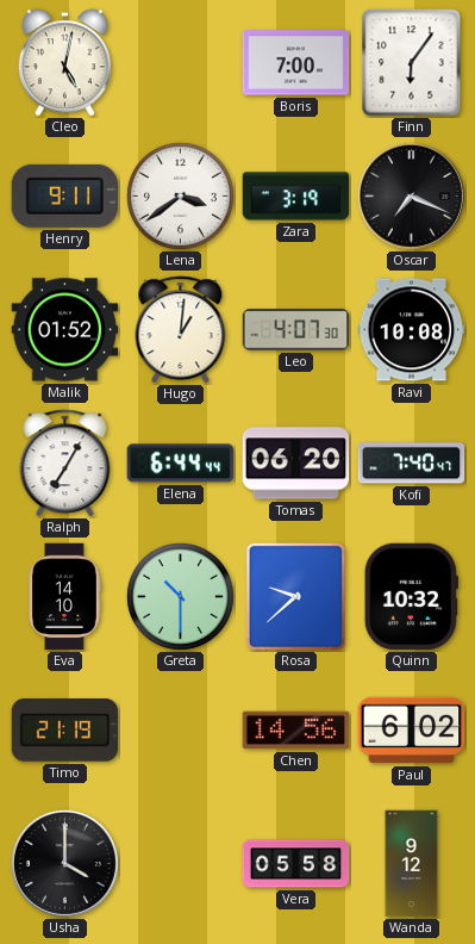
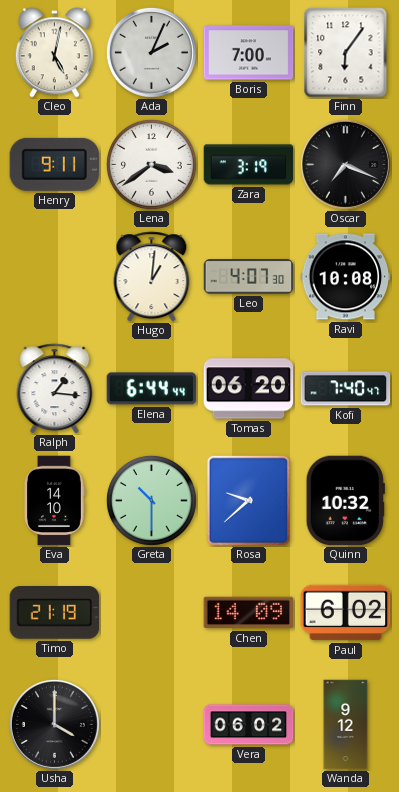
Ada: none -> 2:04 (151, 52)
Malik: 01:52 -> none (65, 330)
Ralph: 7:05 -> 1:16 (55, 389)
Chen: 14:56 -> 14:09 (249, 613)
Vera: 05:58 -> 06:02 (249, 725)
